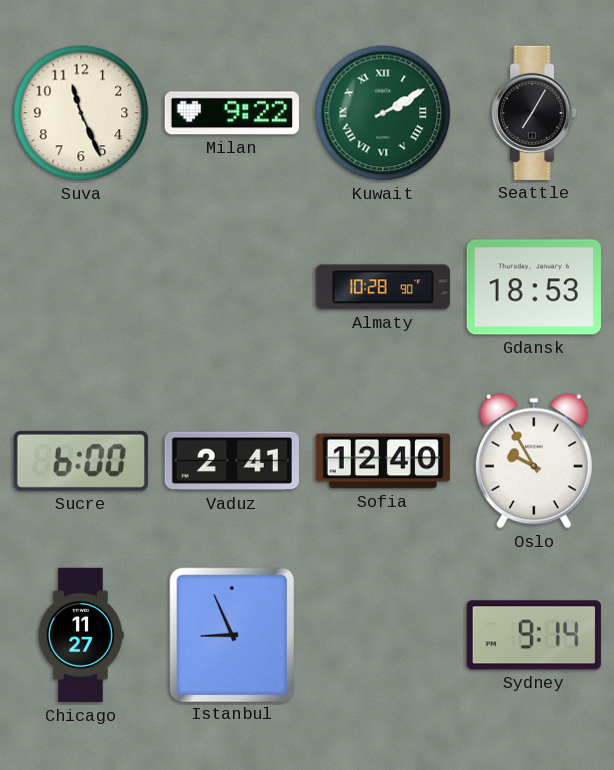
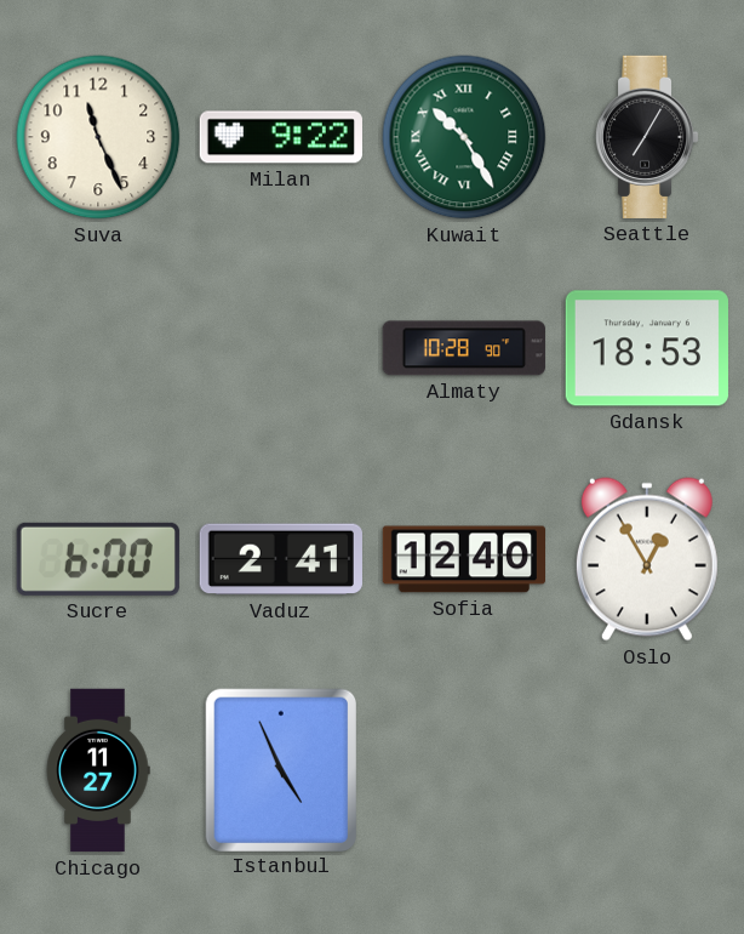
Kuwait: 2:10 -> 10:25 (464, 137)
Oslo: 9:55 -> 12:55 (647, 559)
Istanbul: 8:56 -> 4:56 (280, 769)
Sydney: 9:14 -> none (534, 635)
